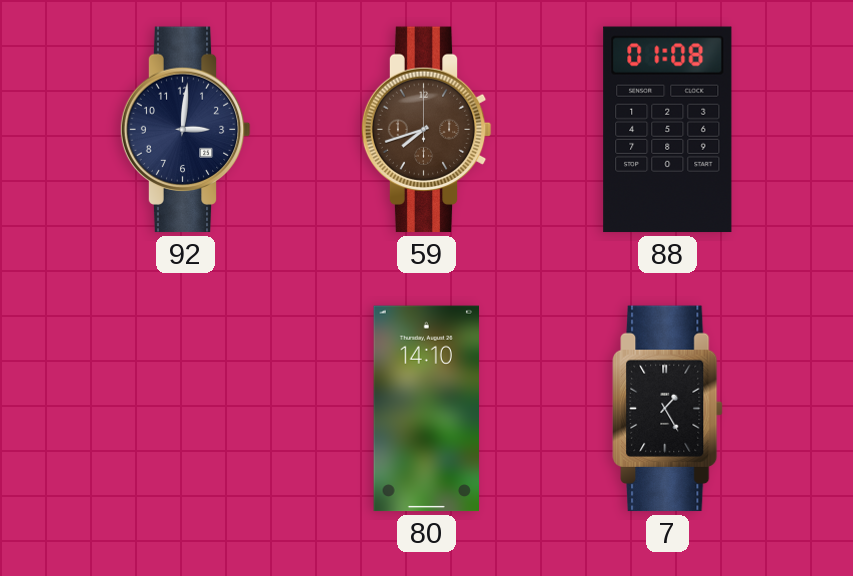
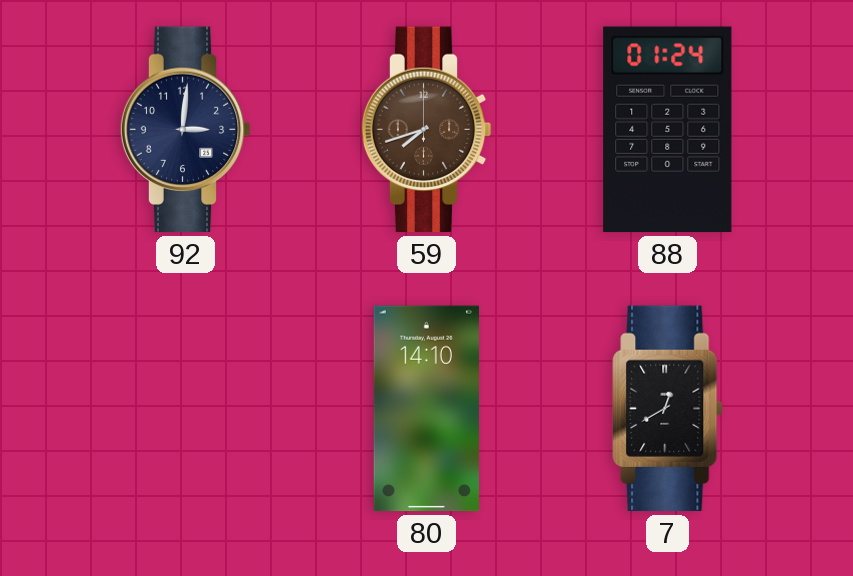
88: 01:08 -> 01:24 (668, 130)
7: 1:25 -> 12:40 (668, 409)
